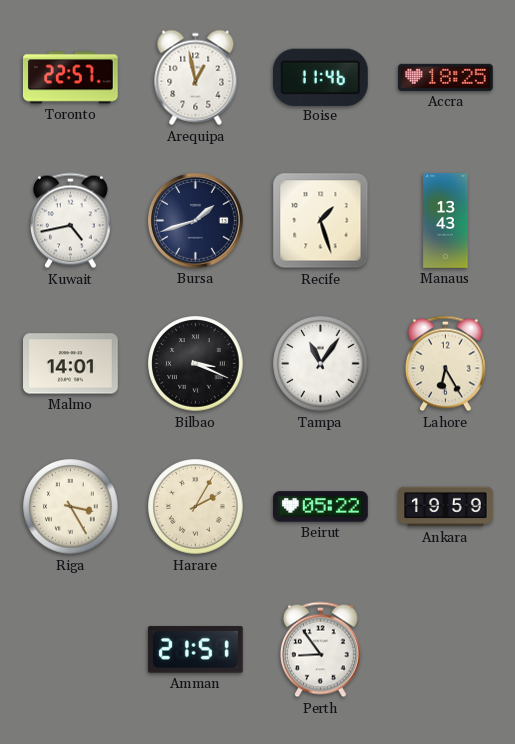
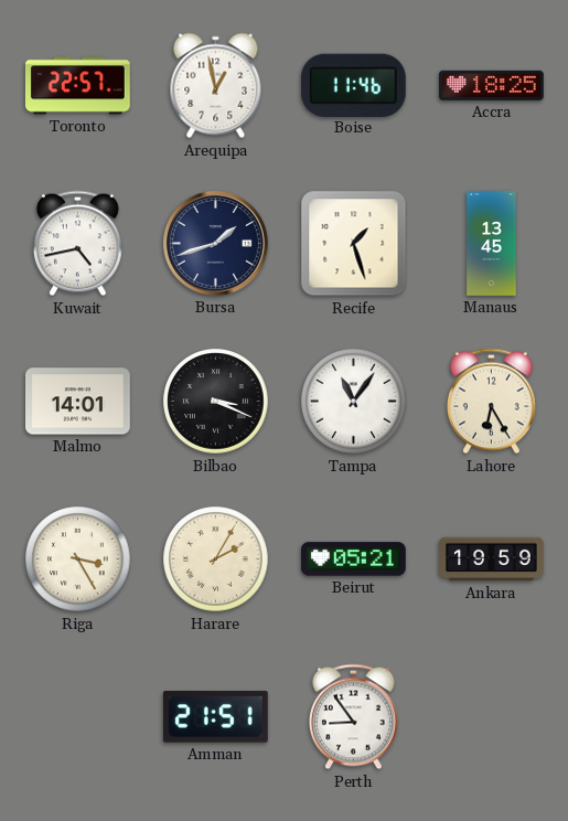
Manaus: 13:43 -> 13:45 (492, 244)
Beirut: 05:22 -> 05:21 (354, 559)
